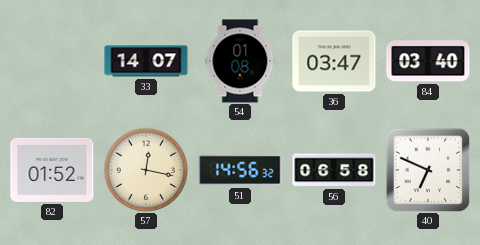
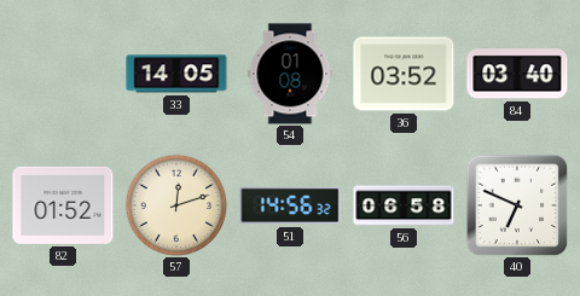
33: 14:07 -> 14:05 (176, 74)
36: 03:47 -> 03:52 (404, 74)
57: 12:17 -> 12:12 (175, 204)
